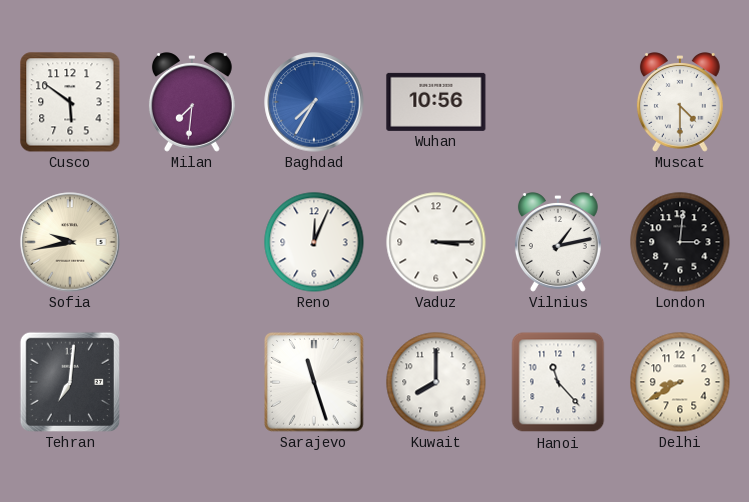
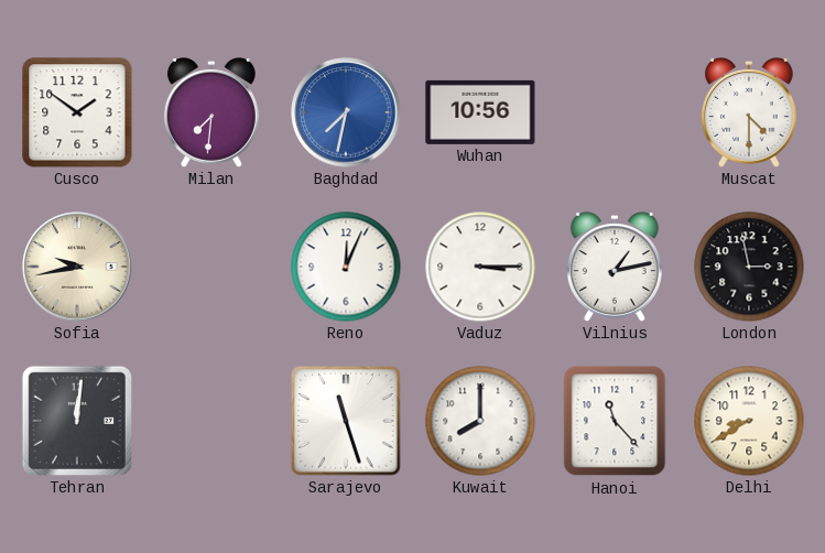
Cusco: 5:51 -> 1:51 (77, 112)
Baghdad: 7:35 -> 7:32 (346, 112)
London: 3:01 -> 2:58 (749, 267)
Tehran: 7:01 -> 12:01 (77, 421)
